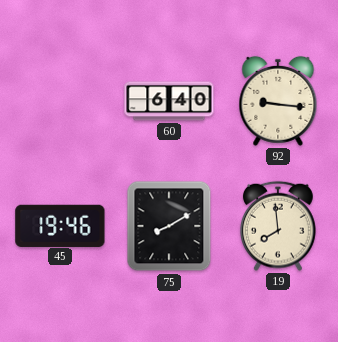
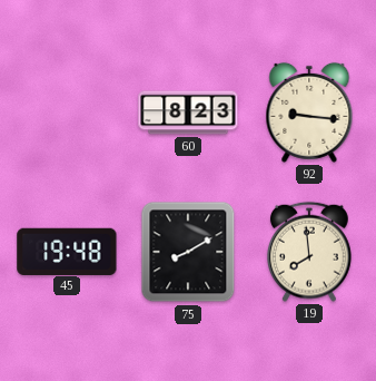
60: 6:40 -> 8:23 (188, 113)
45: 19:46 -> 19:48 (67, 251)
